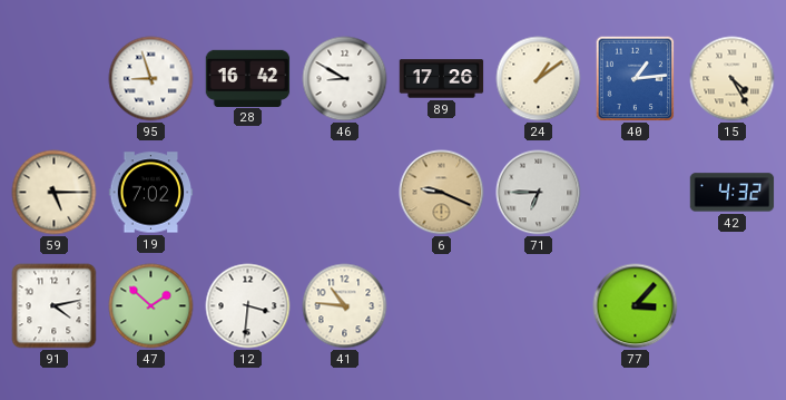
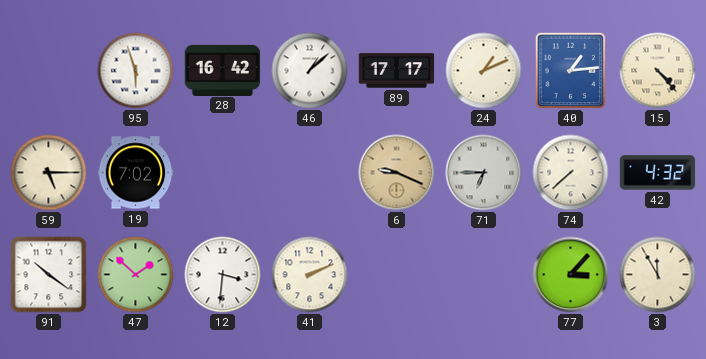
95: 8:57 -> 5:57 (136, 71)
46: 8:50 -> 1:08 (310, 71)
89: 17:26 -> 17:17 (397, 71)
24: 1:09 -> 1:11 (484, 71)
15: 4:25 -> 4:23 (658, 71)
74: none -> 7:38 (571, 173)
91: 4:13 -> 10:21 (49, 275)
41: 10:46 -> 2:11 (310, 275)
3: none -> 11:55 (658, 275)
